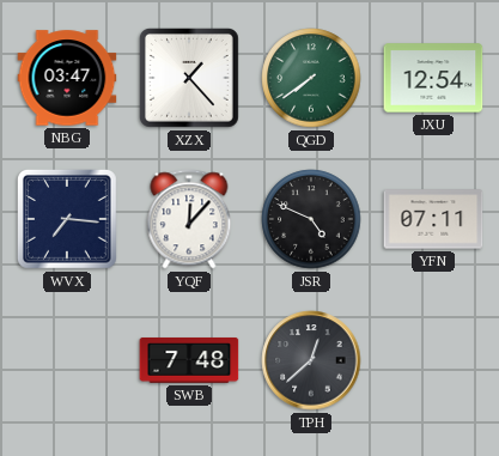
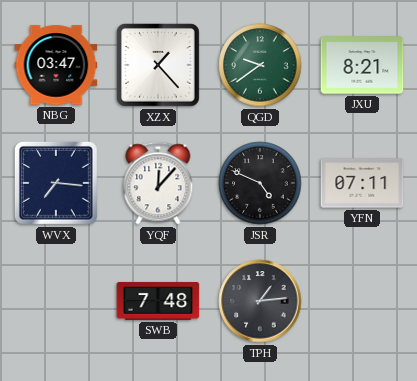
QGD: 7:39 -> 9:39 (260, 65)
JXU: 12:54 -> 8:21 (362, 65)
TPH: 12:38 -> 1:14 (260, 301)
